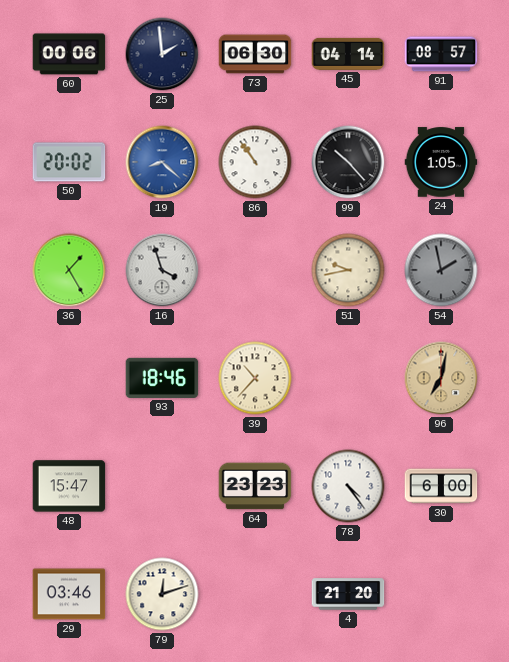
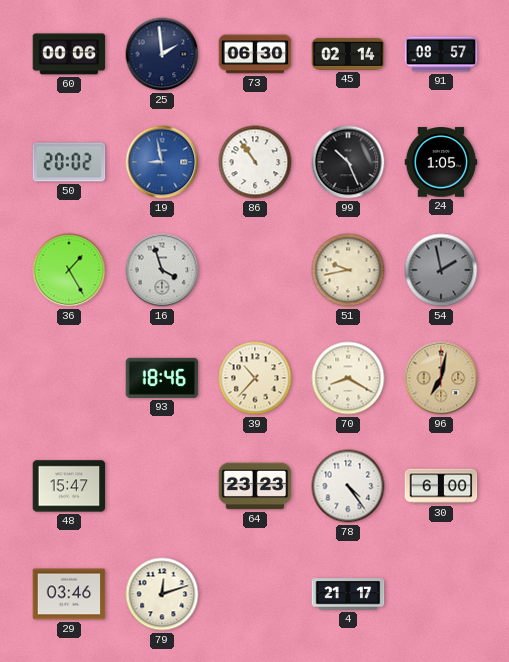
45: 04:14 -> 02:14 (348, 54)
19: 8:22 -> 8:58 (162, 162)
99: 10:23 -> 10:26 (348, 162)
70: none -> 8:20 (348, 378)
4: 21:20 -> 21:17 (348, 594)
